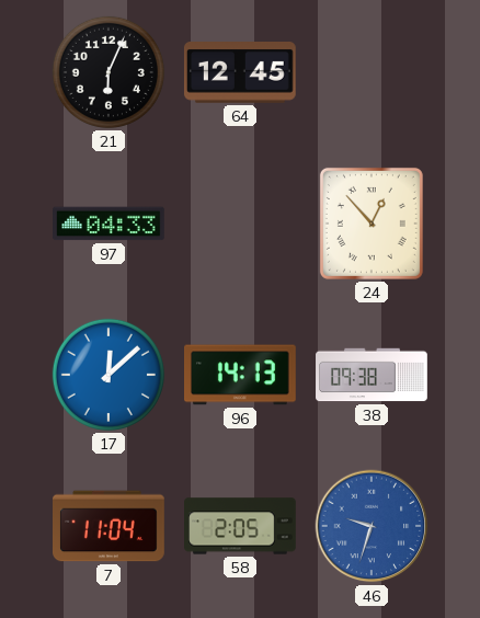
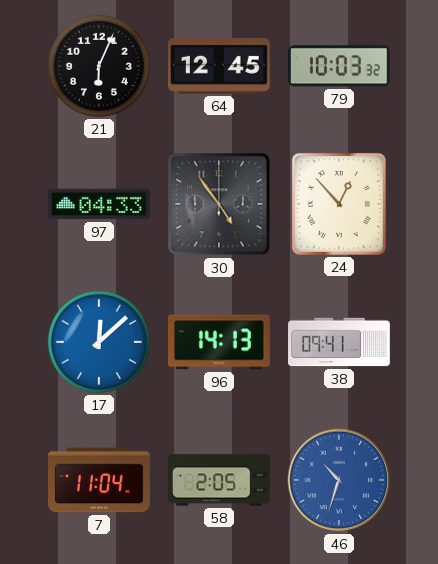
79: none -> 10:03 (339, 66)
30: none -> 4:54 (219, 204)
38: 09:38 -> 09:41 (339, 342)
46: 9:33 -> 10:33 (339, 480)
